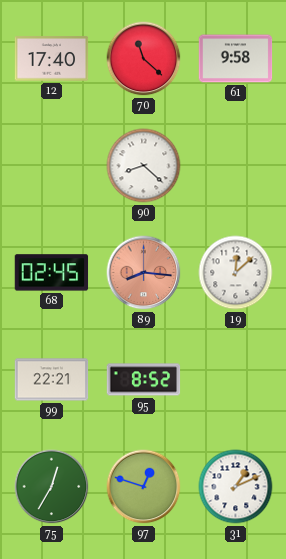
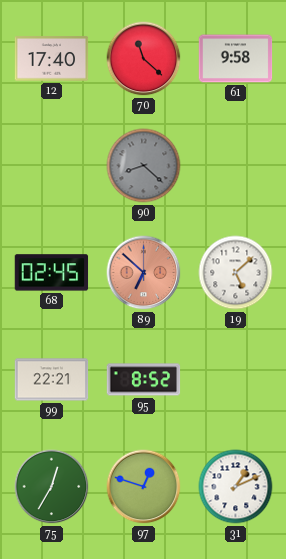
90 dial: white -> grey (144, 166)
89: 8:16 -> 6:52 (144, 273)
19: 12:08 -> 5:08 (236, 273)
